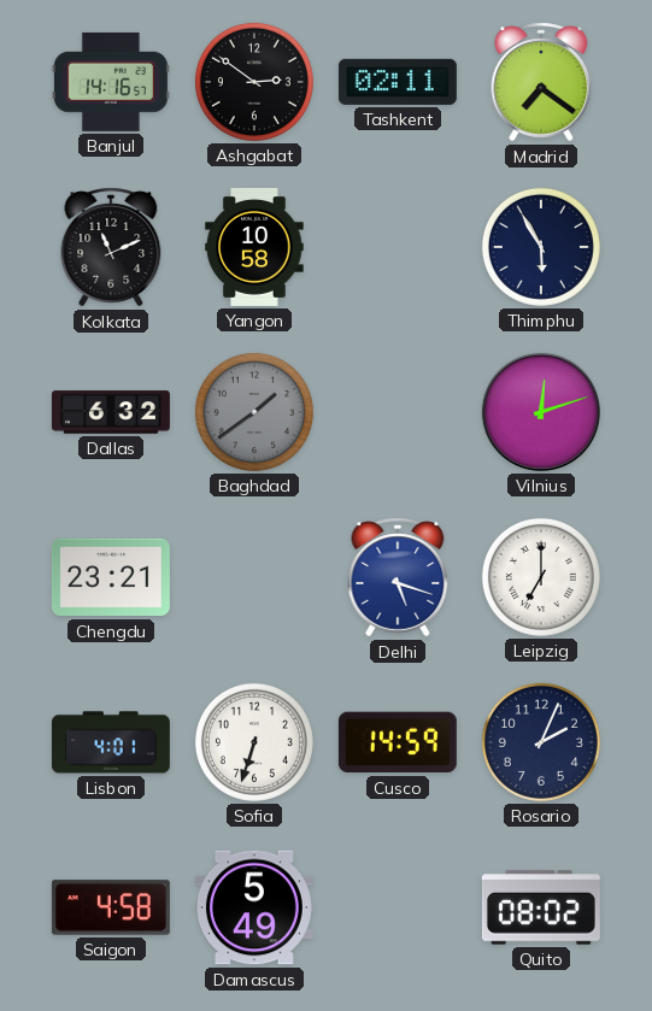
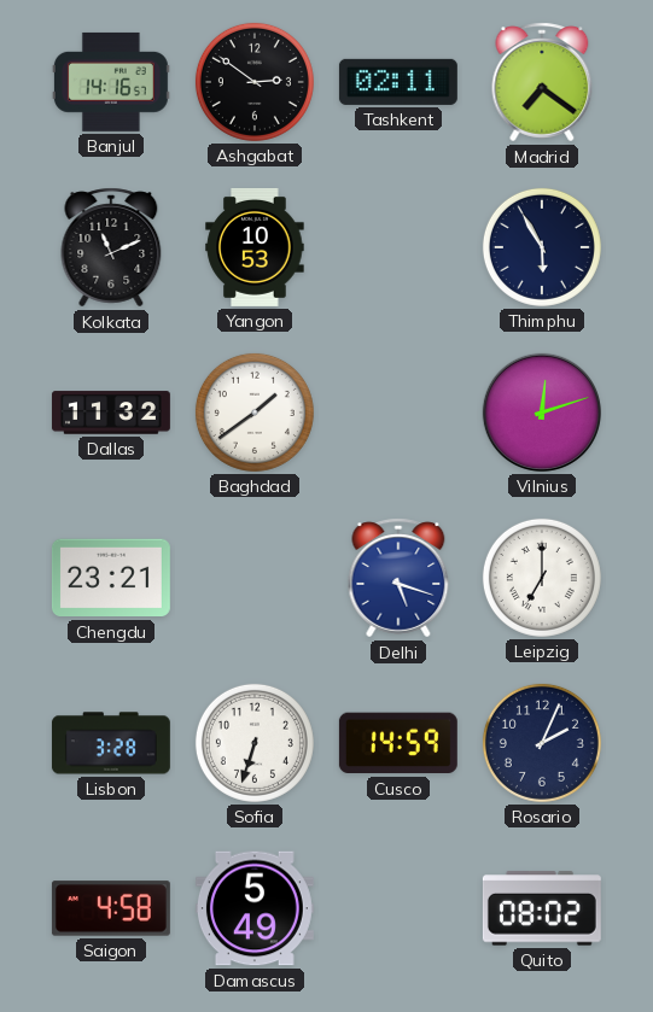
Yangon: 10:58 -> 10:53 (255, 247)
Dallas: 6:32 -> 11:32 (111, 413)
Baghdad dial: grey -> white (255, 413)
Lisbon: 4:01 -> 3:28 (111, 743)
